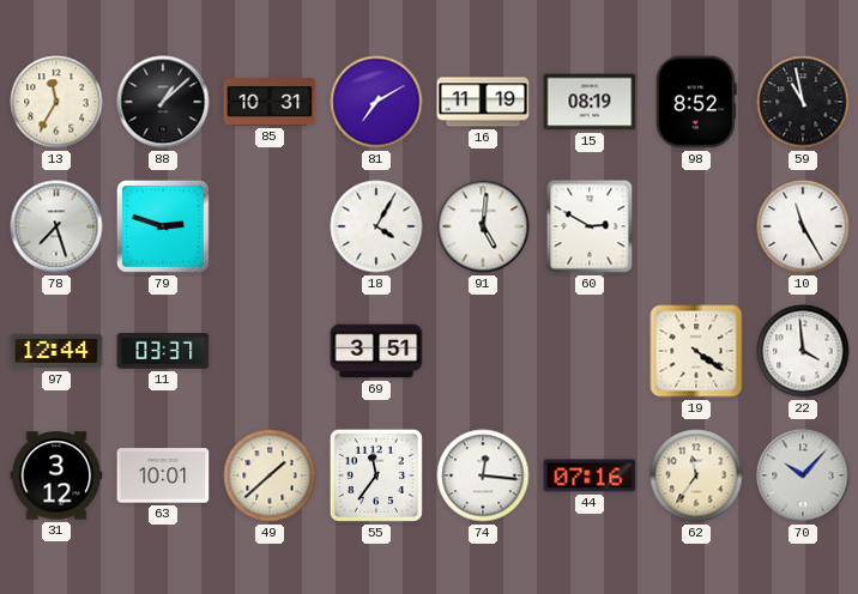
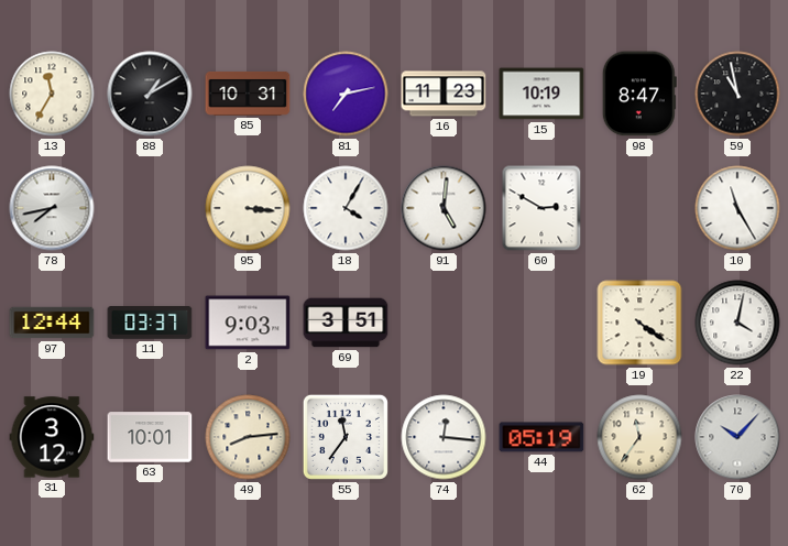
88: 1:08 -> 1:10 (150, 94)
81: 7:10 -> 7:13 (346, 94)
16: 11:19 -> 11:23 (444, 94)
15: 08:19 -> 10:19 (541, 94)
98: 8:52 -> 8:47 (639, 94)
78: 7:27 -> 7:43 (52, 208)
79: 2:48 -> none (164, 228)
95: none -> 3:16 (248, 208)
2: none -> 9:03 (248, 323)
22: 3:59 -> 4:02 (737, 323)
49: 1:38 -> 8:14 (248, 437)
44: 07:16 -> 05:19 (541, 437)
